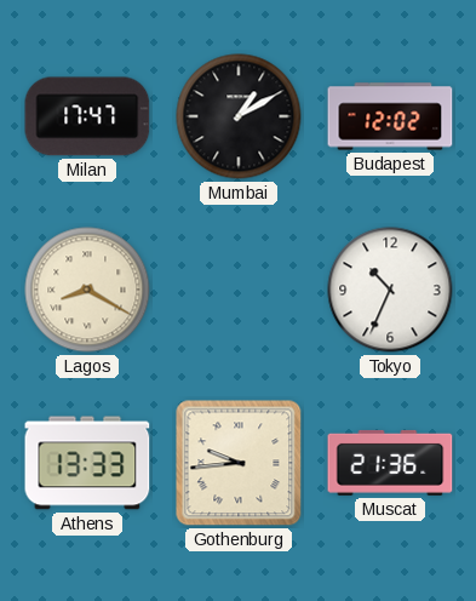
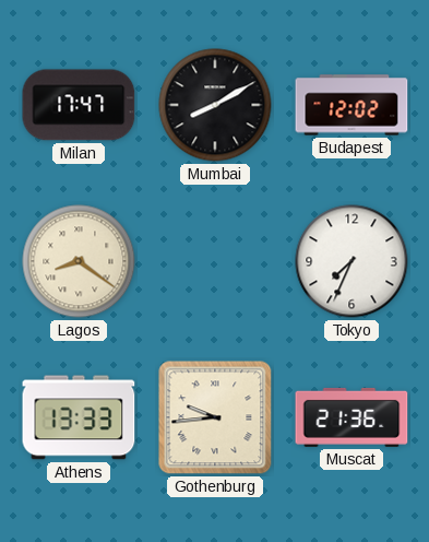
Mumbai: 1:10 -> 8:10 (215, 105)
Lagos: 8:20 -> 8:21 (79, 261)
Tokyo: 10:34 -> 7:34 (351, 261)
